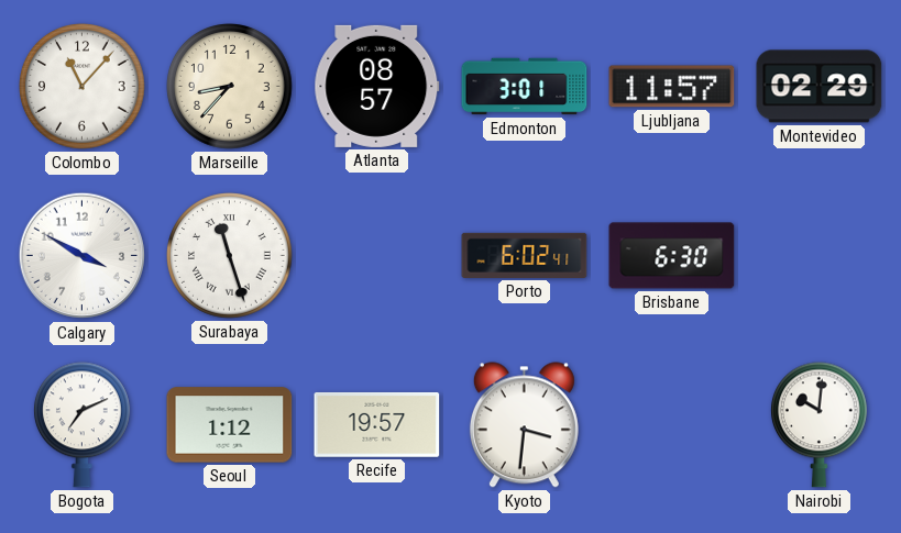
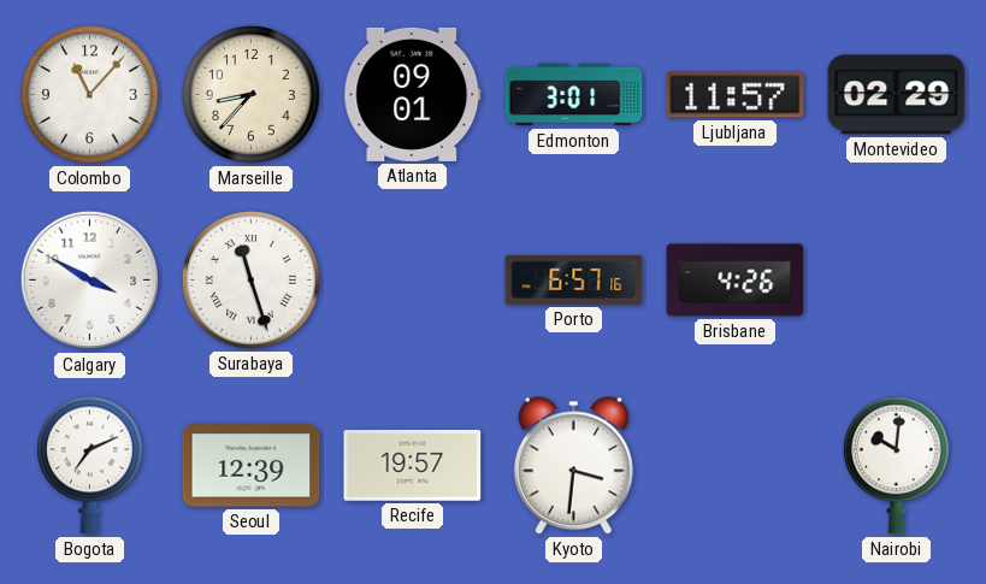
Atlanta: 08:57 -> 09:01 (413, 94)
Porto: 6:02 -> 6:57 (574, 279)
Brisbane: 6:30 -> 4:26 (736, 281)
Seoul: 1:12 -> 12:39 (252, 466)
